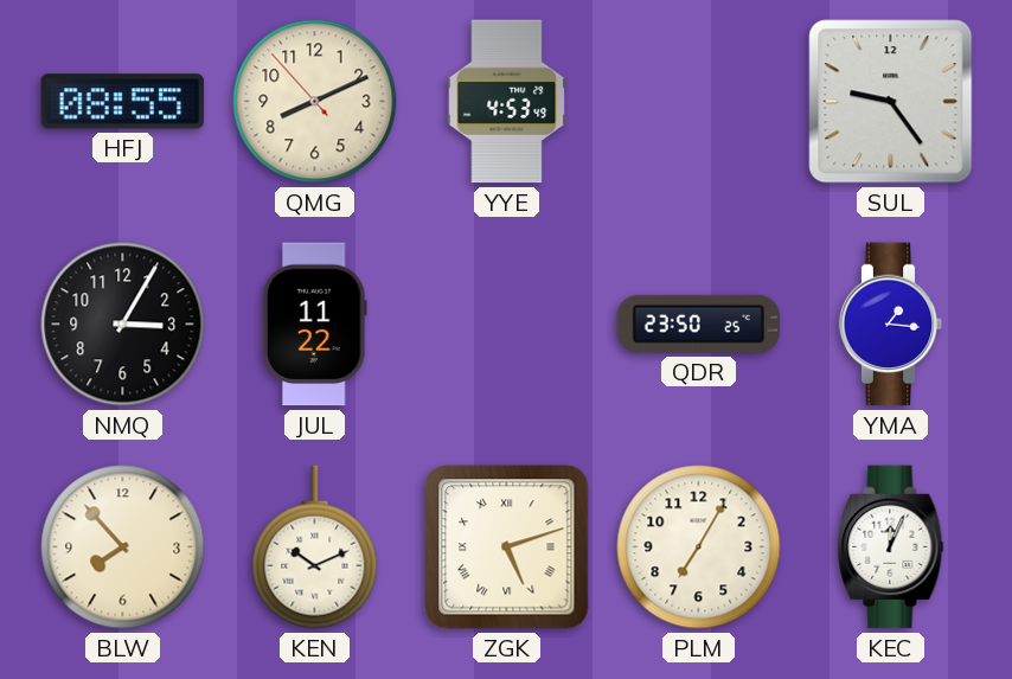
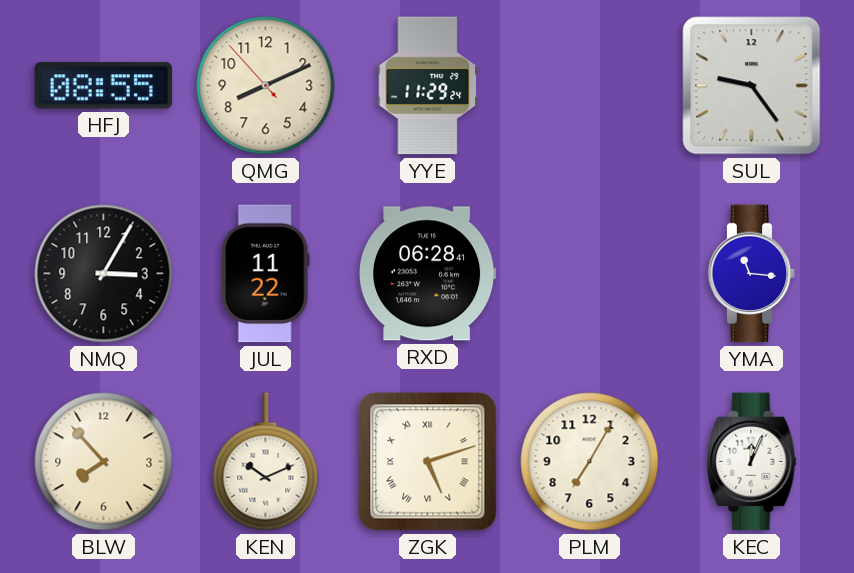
YYE: 4:53 -> 11:29 (428, 86)
RXD: none -> 06:28 (428, 274)
QDR: 23:50 -> none (699, 324)
YMA: 1:16 -> 11:16 (752, 274)
